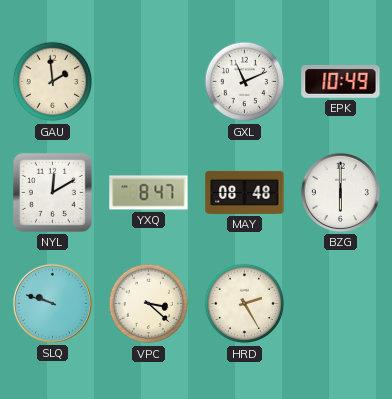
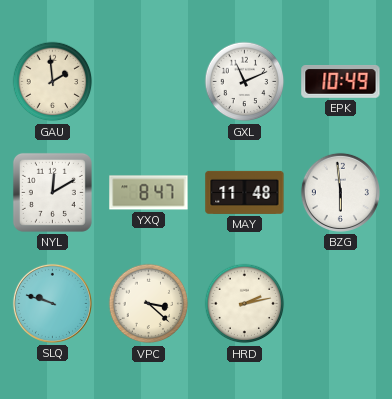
MAY: 08:48 -> 11:48 (245, 192)
BZG: 6:00 -> 5:59 (340, 192)
HRD: 2:25 -> 2:13 (245, 304)
